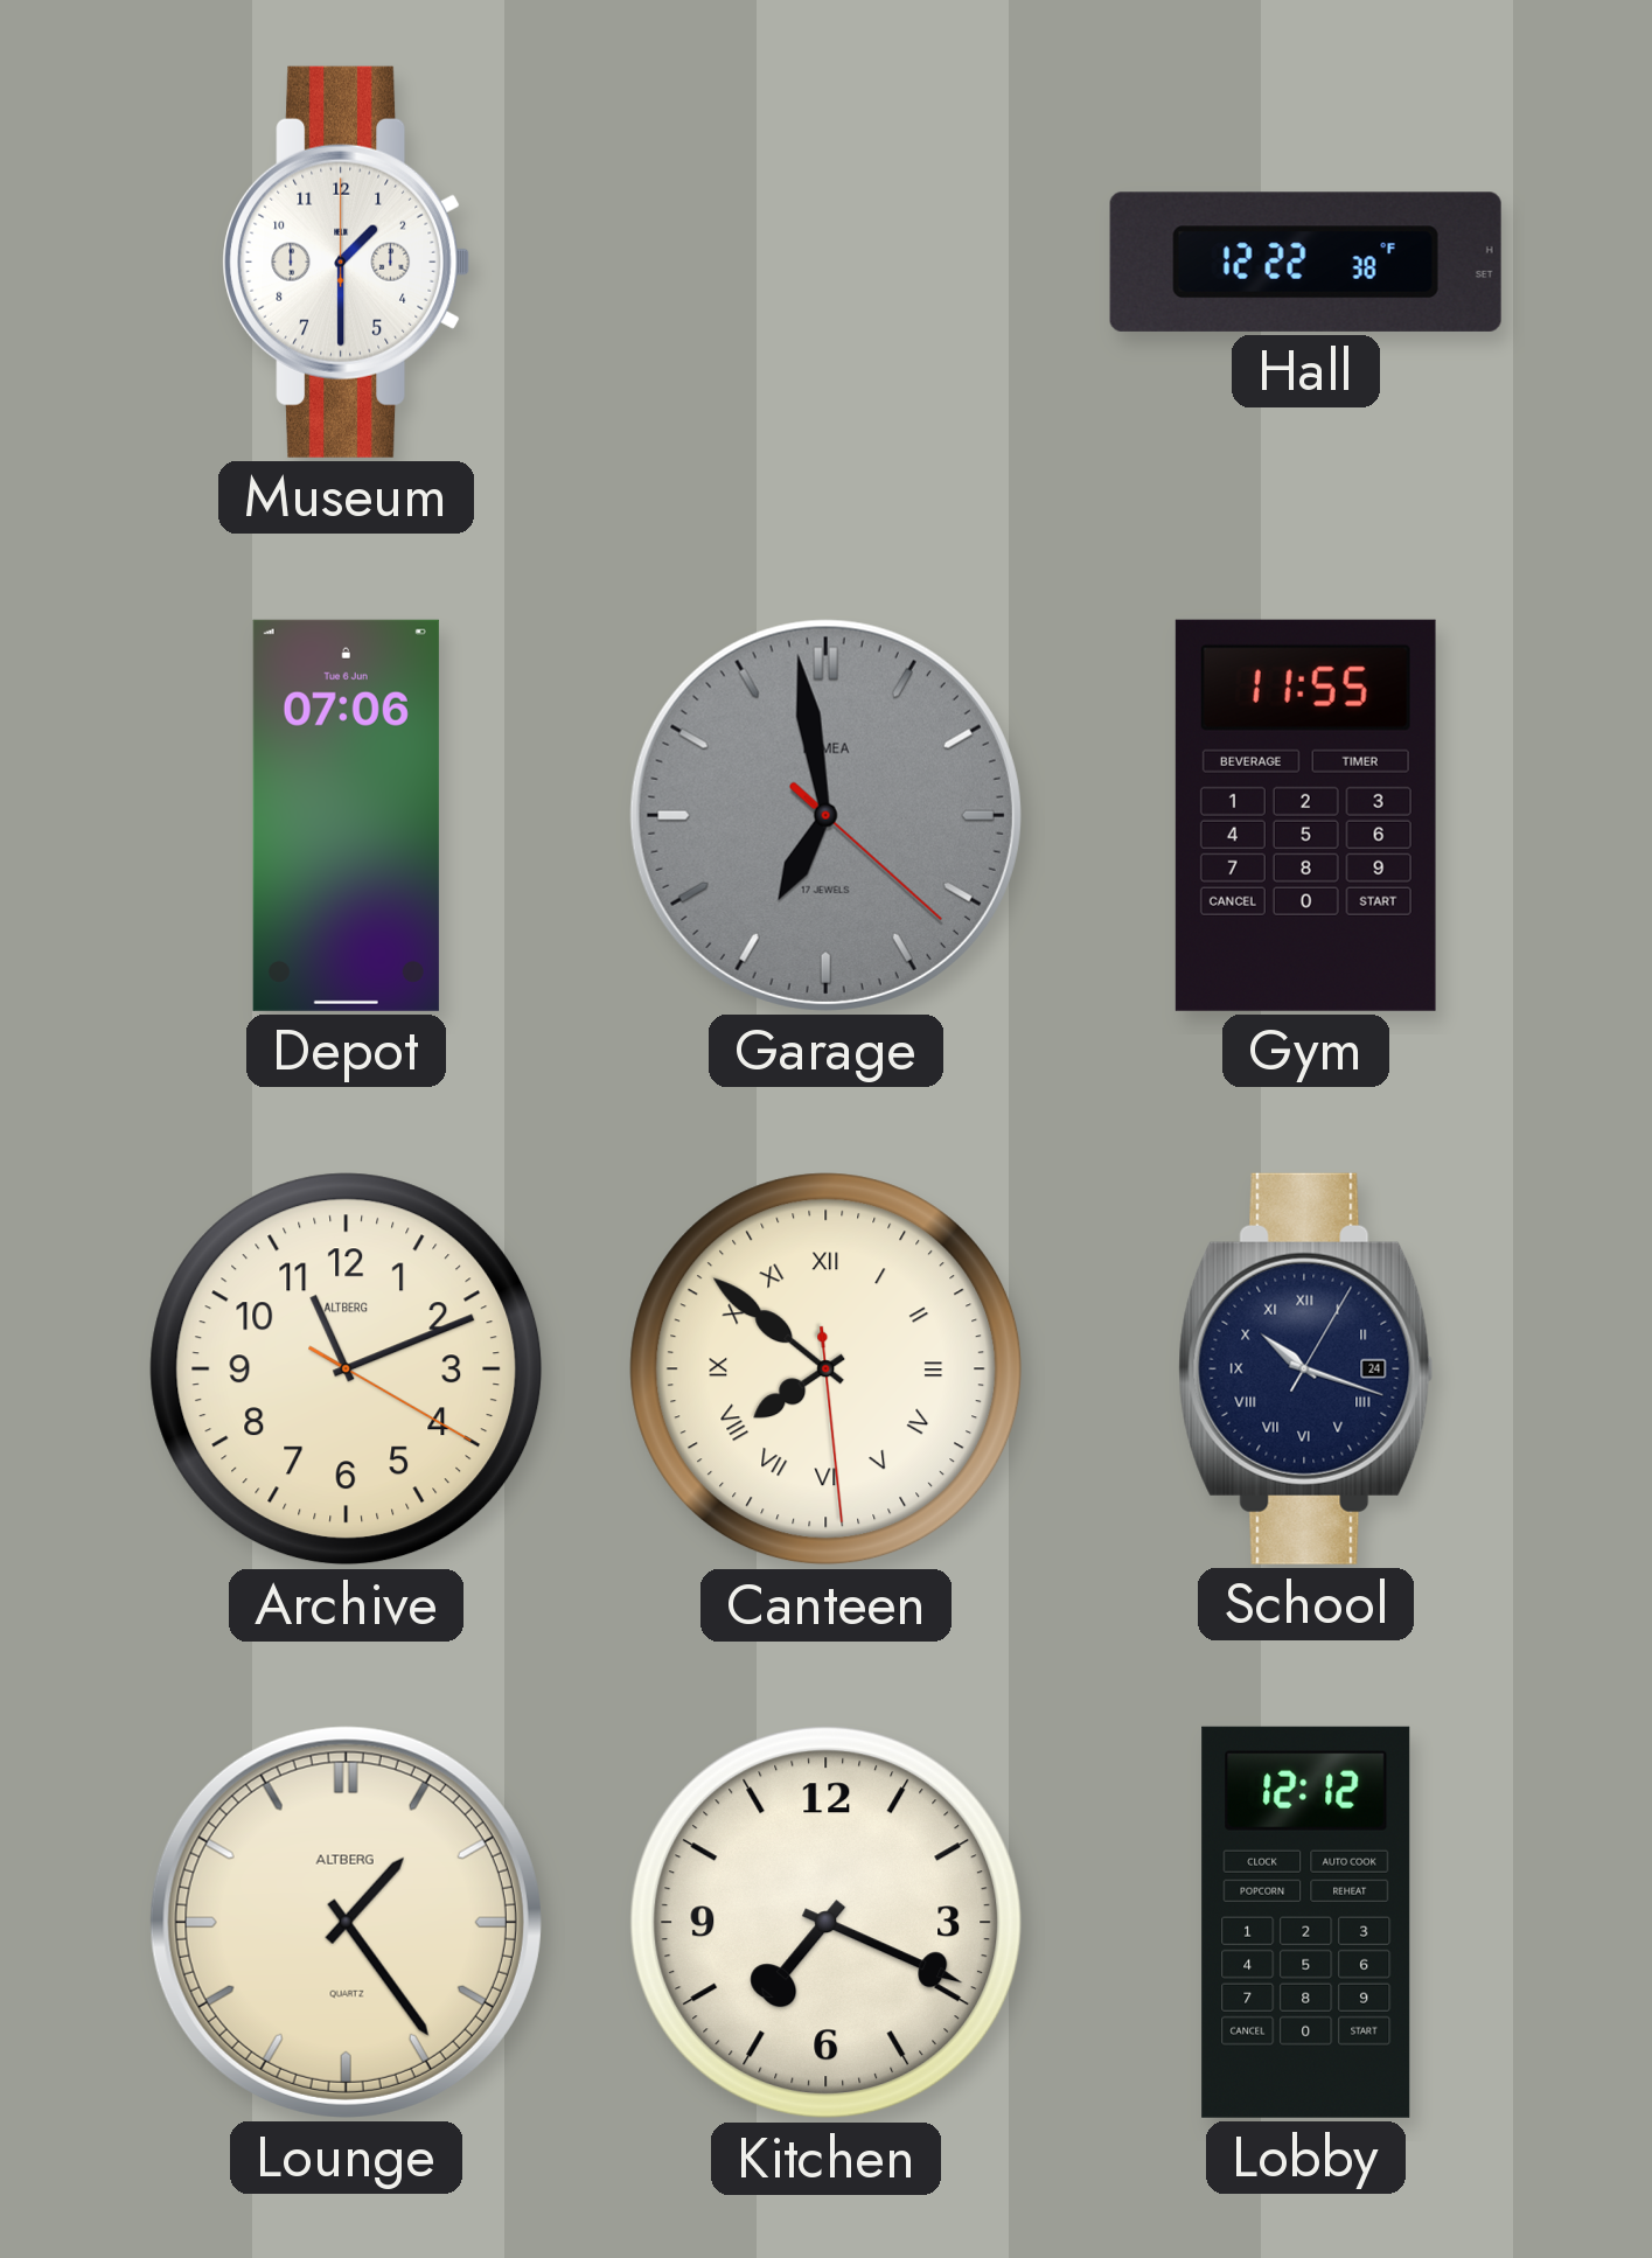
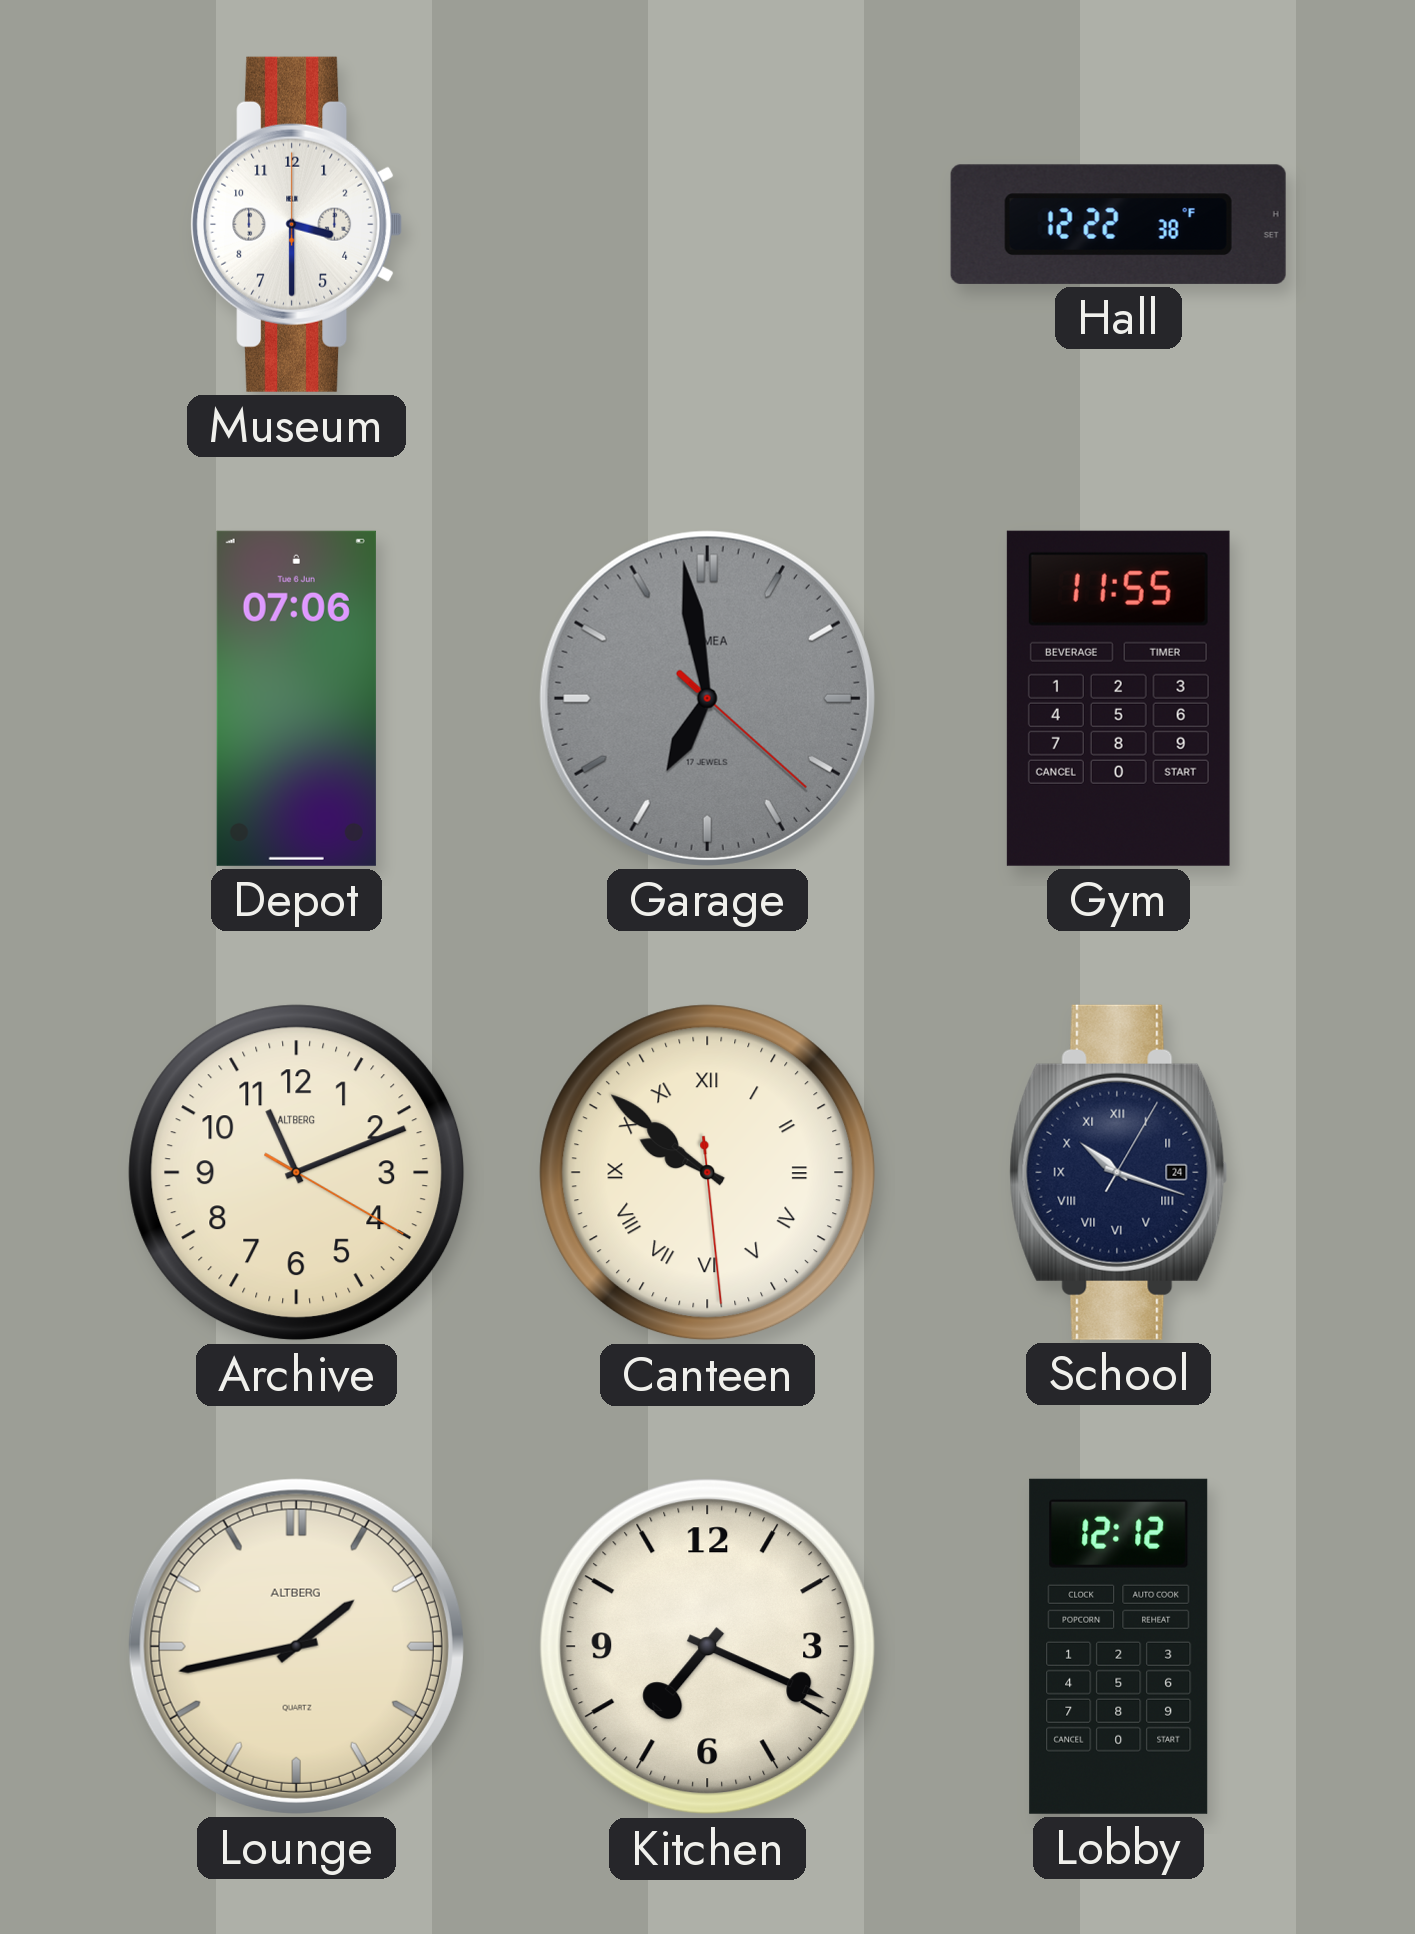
Museum: 1:30 -> 3:30 (297, 224)
Canteen: 7:51 -> 9:51 (708, 1173)
Lounge: 1:24 -> 1:43 (296, 1646)
